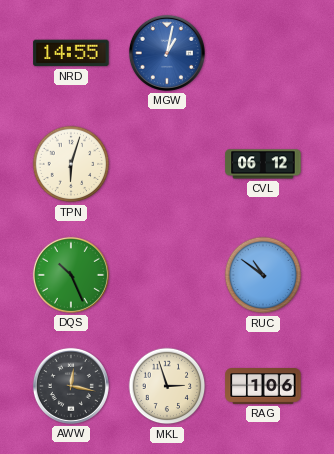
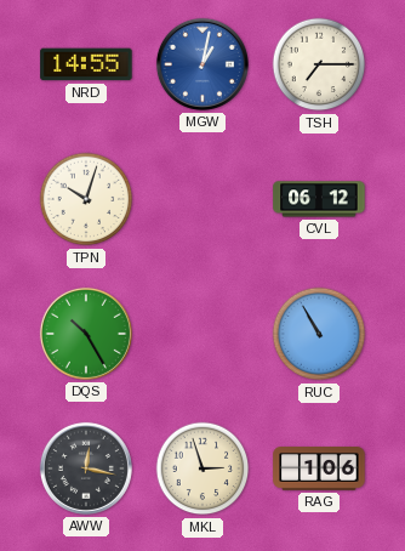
TSH: none -> 7:15 (319, 64)
TPN: 6:03 -> 10:03 (86, 199)
DQS: 10:26 -> 10:25 (86, 334)
RUC: 10:51 -> 10:55 (319, 334)
